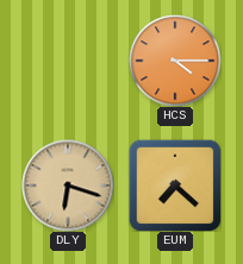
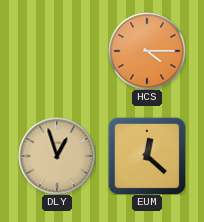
DLY: 6:18 -> 12:57 (57, 156)
EUM: 7:22 -> 12:22 (147, 156)
